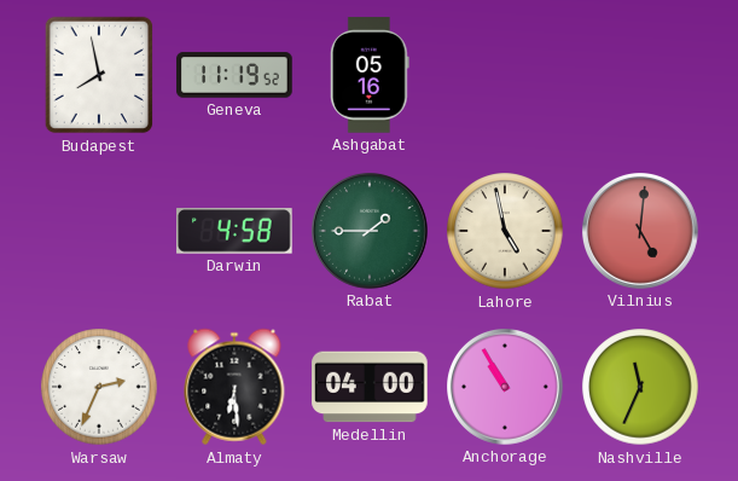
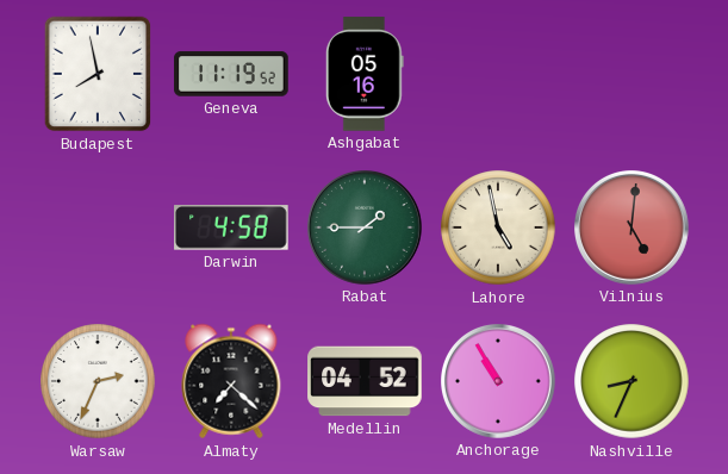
Almaty: 6:29 -> 7:22 (231, 381)
Medellin: 04:00 -> 04:52 (365, 381)
Nashville: 11:34 -> 8:34 (631, 381)
